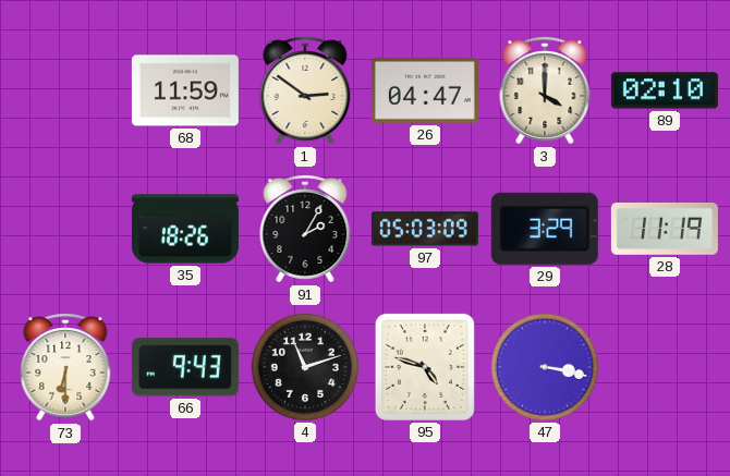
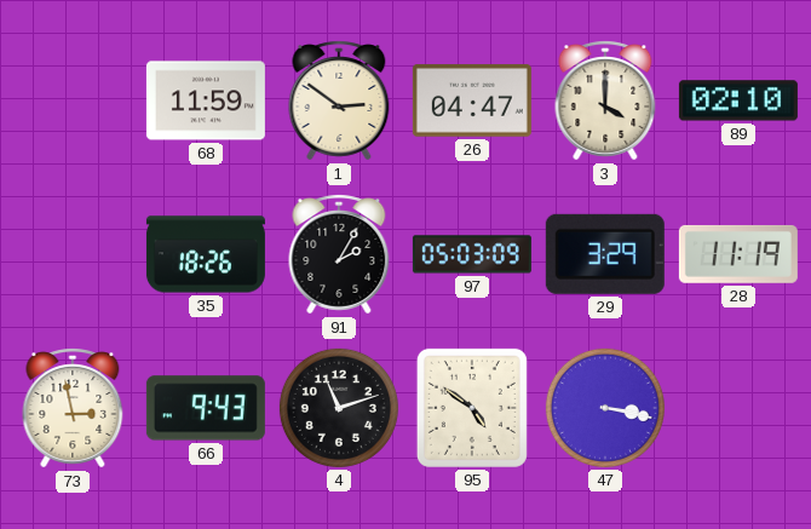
73: 6:30 -> 2:58 (73, 408)
95: 4:48 -> 4:51 (472, 408)
